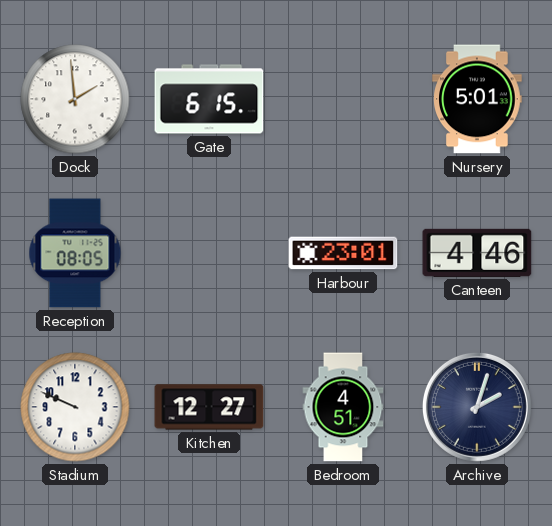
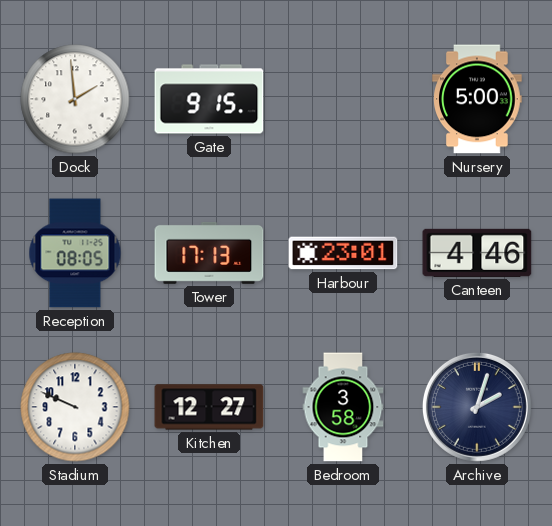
Gate: 6:15 -> 9:15 (209, 99)
Nursery: 5:01 -> 5:00 (477, 99)
Tower: none -> 17:13 (209, 253)
Bedroom: 4:51 -> 3:58 (343, 407)
